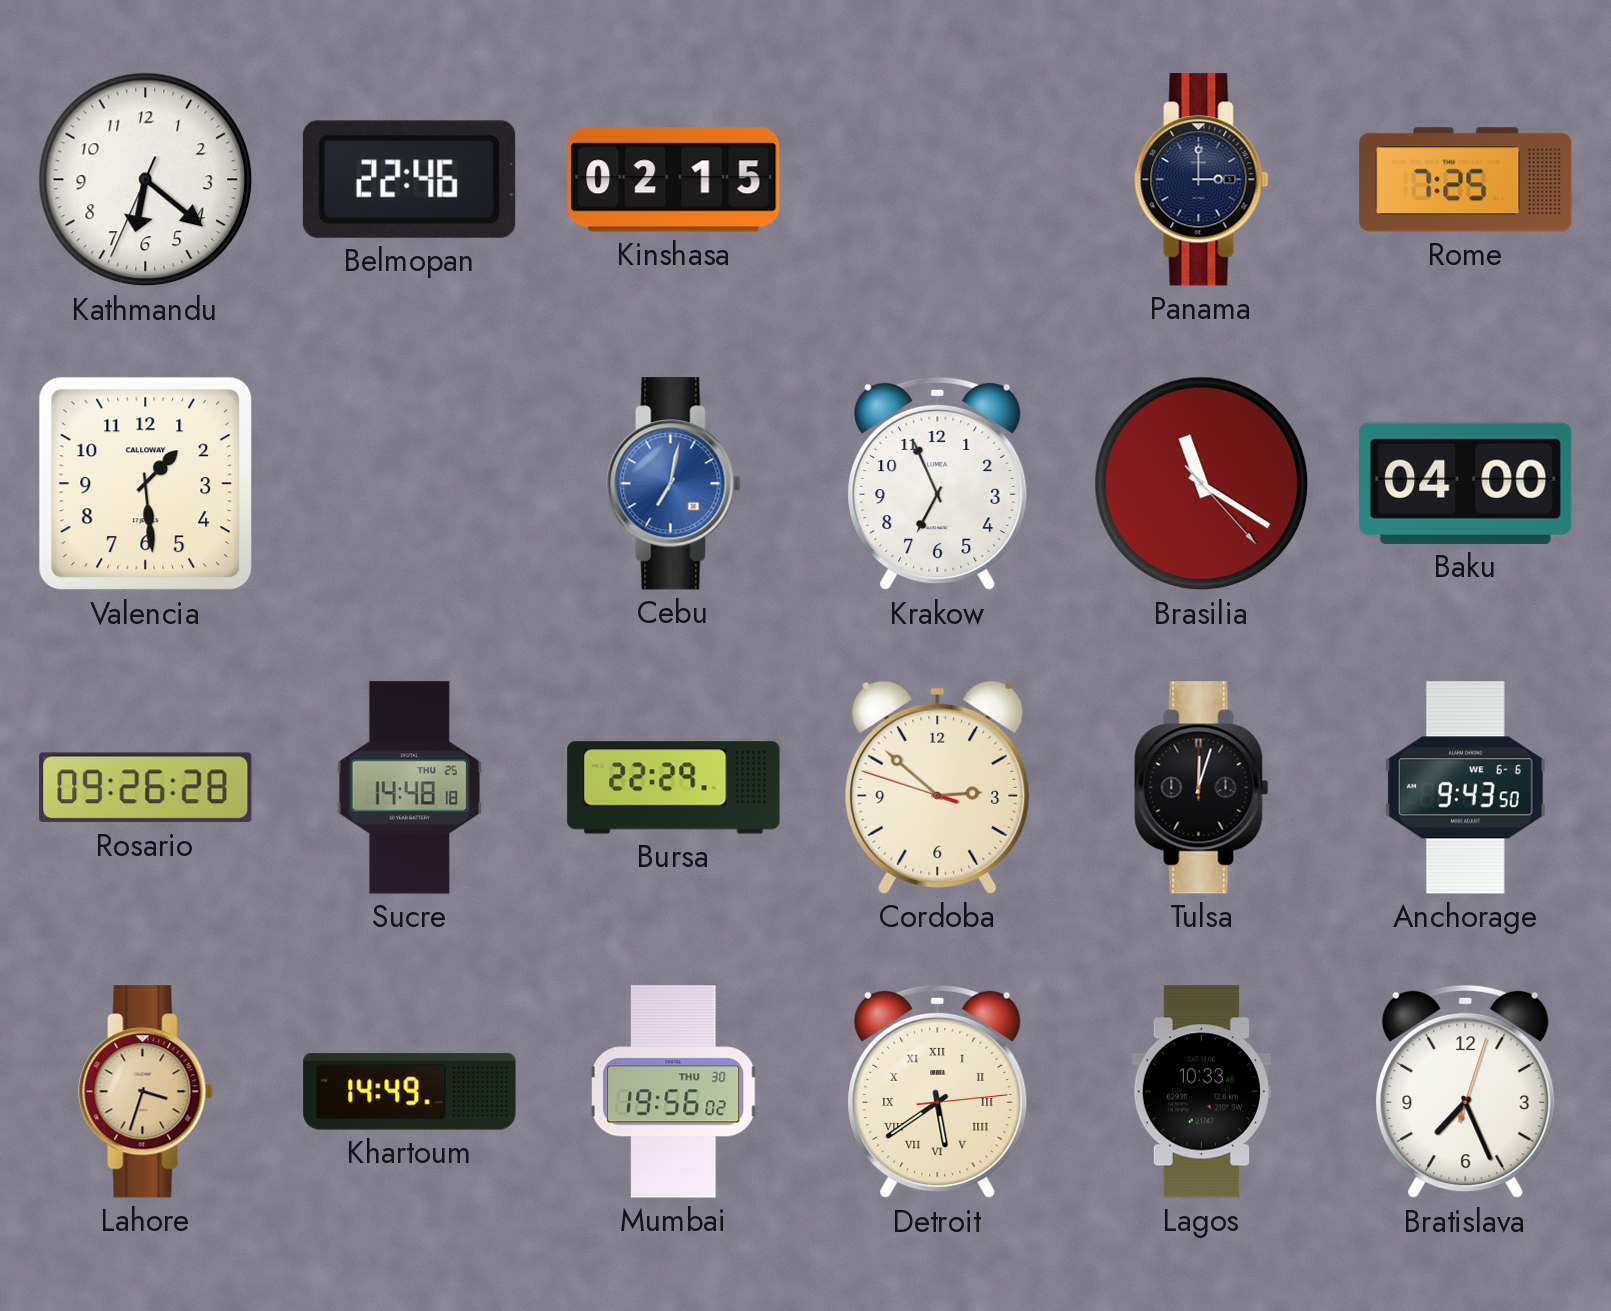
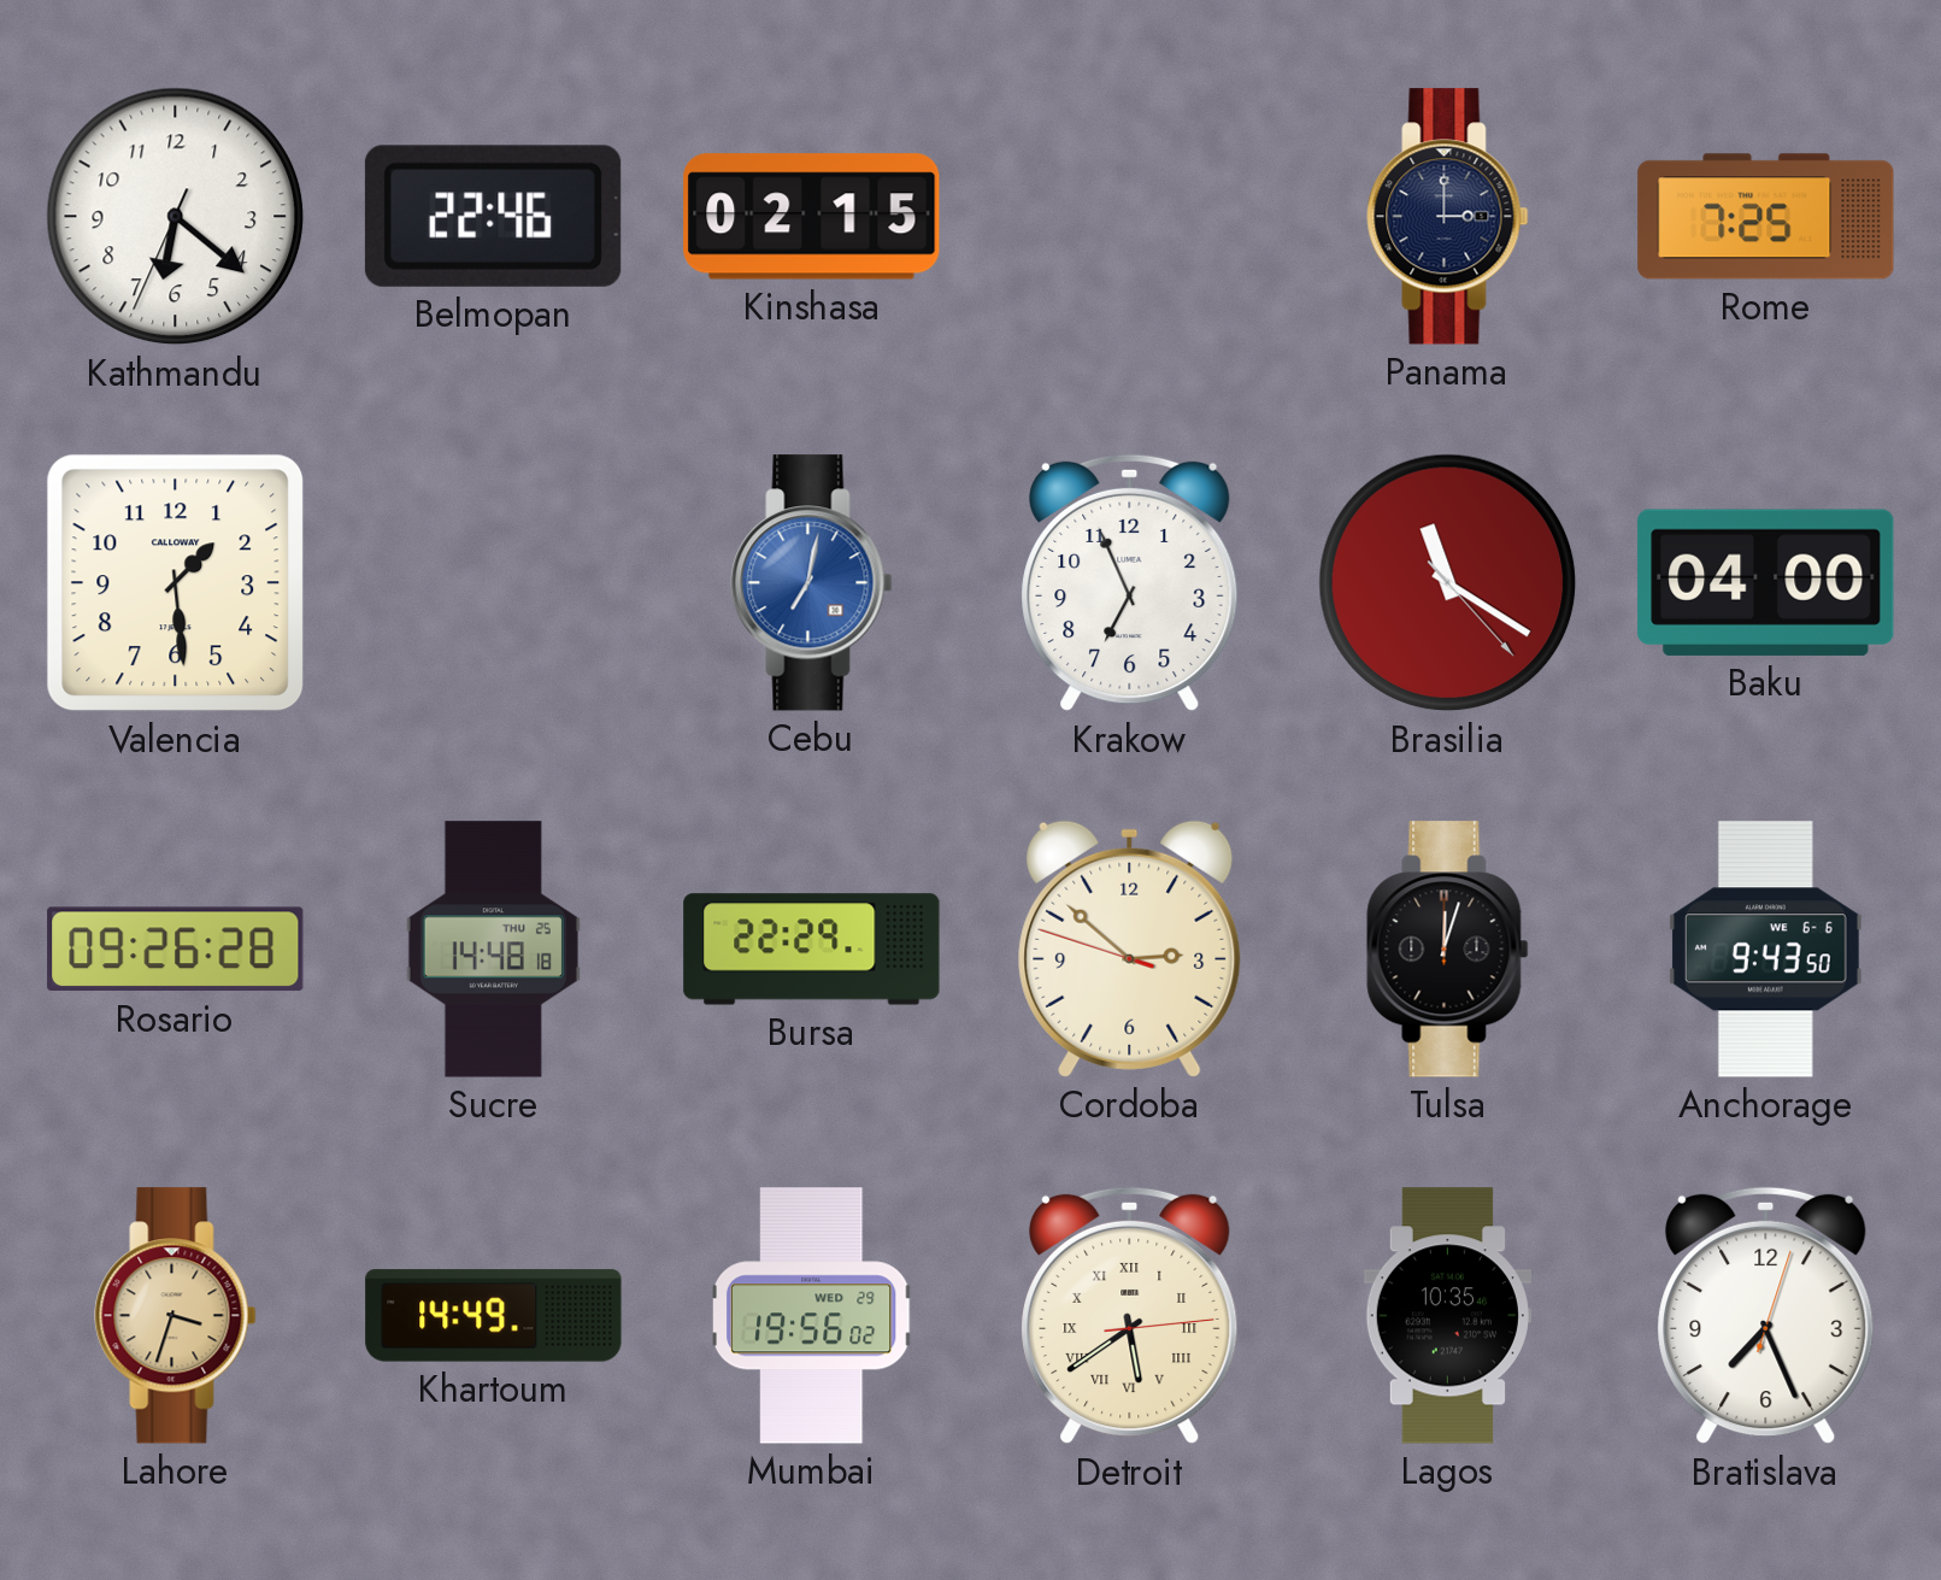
Mumbai date: THU 30 -> WED 29 (812, 1316)
Lagos: 10:33 -> 10:35 (1447, 1316)
